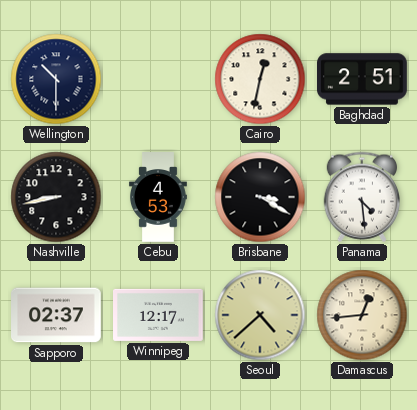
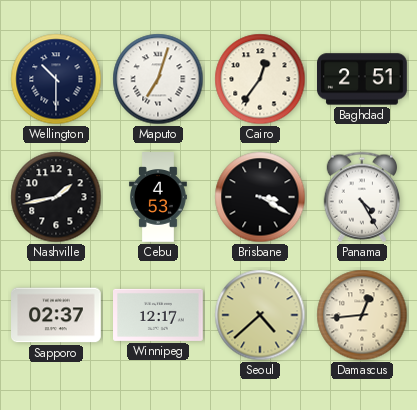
Maputo: none -> 7:03 (158, 79)
Cairo: 12:32 -> 12:36 (260, 79)
Nashville: 8:43 -> 1:43 (56, 197)
Panama: 4:29 -> 4:25 (362, 197)
